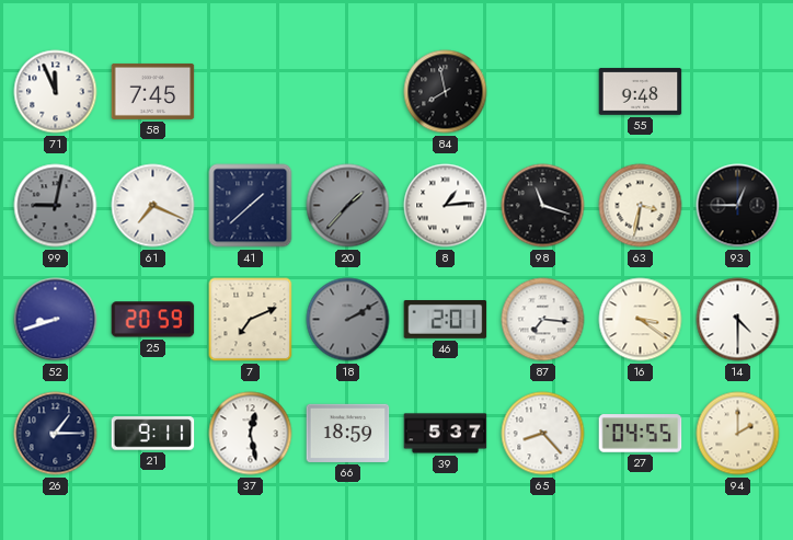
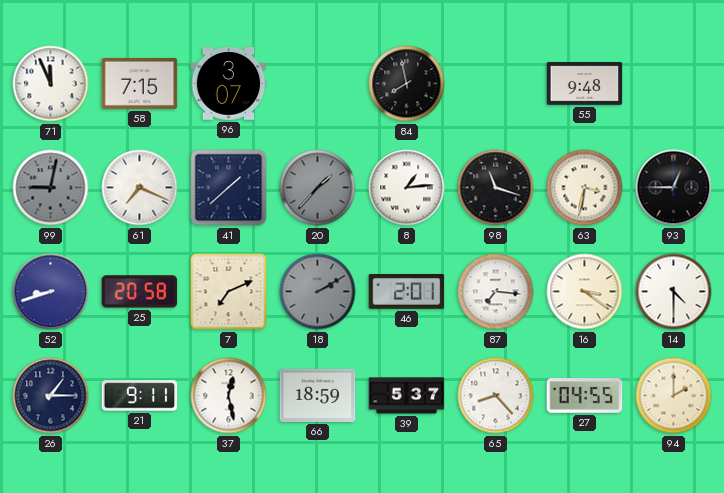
58: 7:45 -> 7:15 (140, 83)
96: none -> 3:07 (229, 84)
25: 20:59 -> 20:58 (140, 292)
